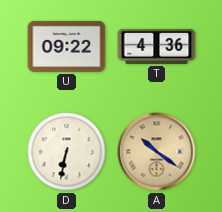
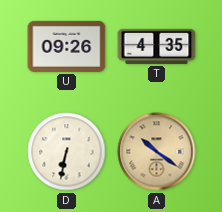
U: 09:22 -> 09:26 (67, 46)
T: 4:36 -> 4:35 (157, 46)
